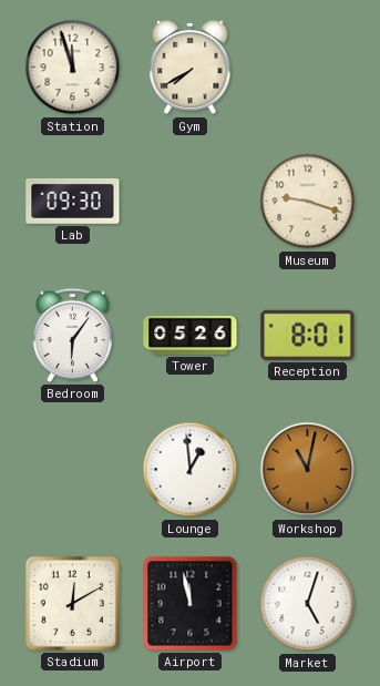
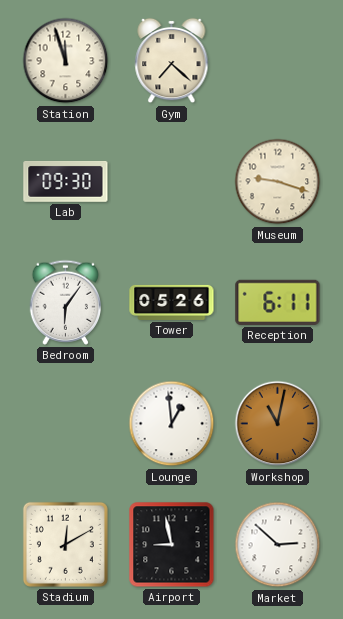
Gym: 7:40 -> 7:22 (172, 61)
Reception: 8:01 -> 6:11 (278, 302)
Airport: 11:58 -> 8:58 (172, 545)
Market: 5:03 -> 2:52 (278, 545)
